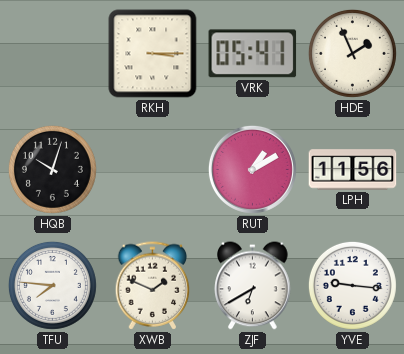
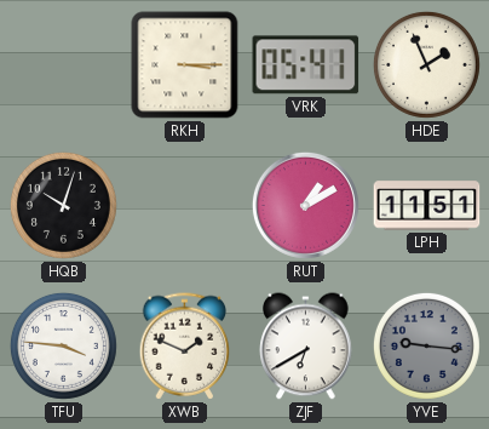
LPH: 11:56 -> 11:51 (427, 206)
TFU: 7:46 -> 3:46 (63, 345)
YVE dial: white -> grey (426, 345)
